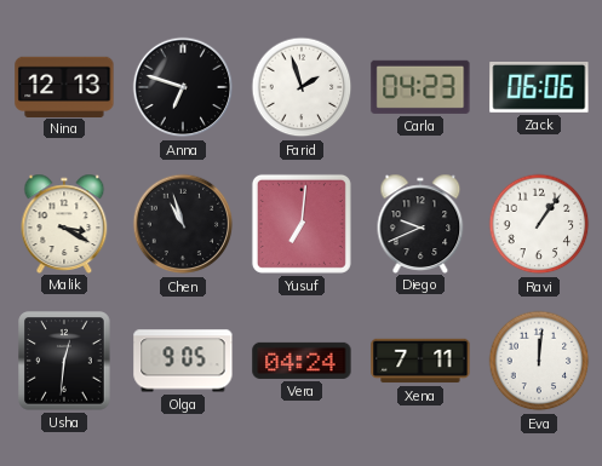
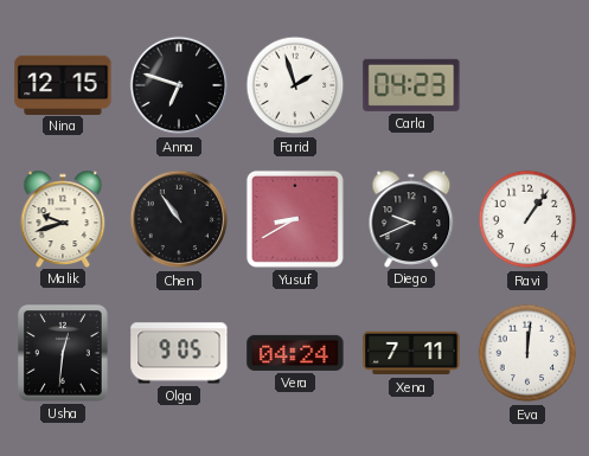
Nina: 12:13 -> 12:15 (63, 84)
Zack: 06:06 -> none (539, 88)
Malik: 3:20 -> 9:42 (63, 218)
Chen: 10:57 -> 10:54 (179, 219)
Yusuf: 7:01 -> 8:40 (295, 219)
